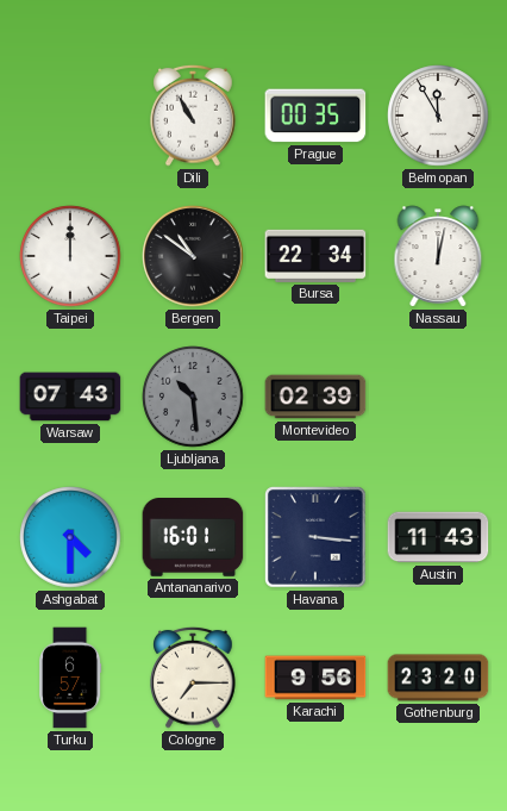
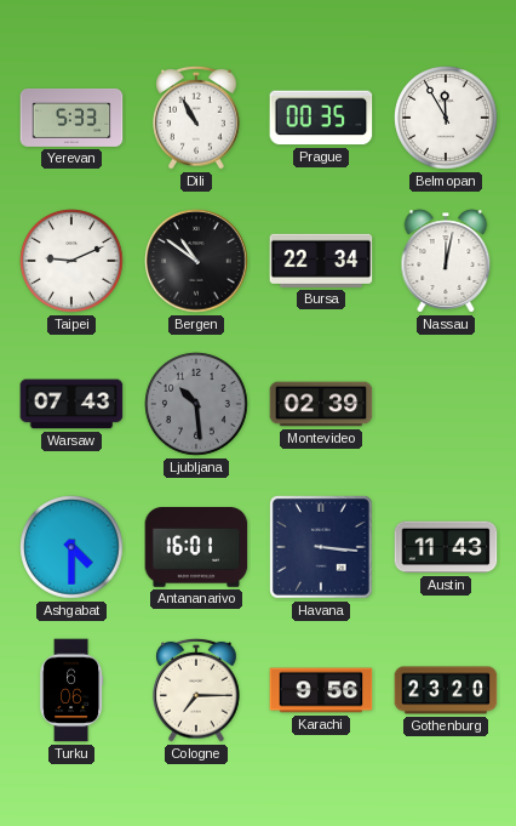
Yerevan: none -> 5:33 (71, 118)
Taipei: 12:00 -> 9:11 (71, 261)
Turku: 6:57 -> 6:06 (73, 690)
